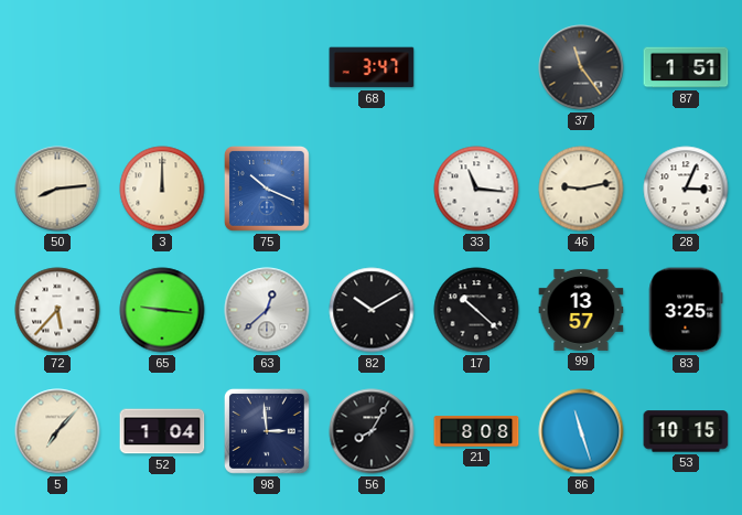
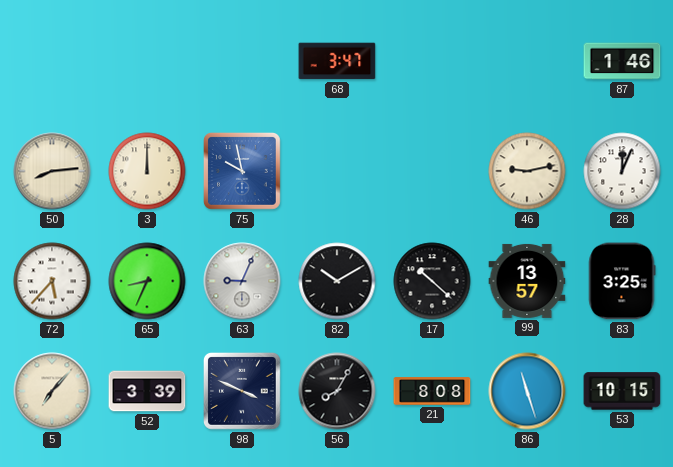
37: 11:24 -> none (581, 67)
87: 1:51 -> 1:46 (622, 61)
75: 10:19 -> 9:58 (243, 172)
33: 11:16 -> none (476, 189)
28: 3:04 -> 12:04 (622, 171)
65: 9:16 -> 8:34 (147, 281)
63: 12:38 -> 9:04 (242, 281)
52: 1:04 -> 3:39 (147, 391)
98: 2:59 -> 3:49 (243, 392)
